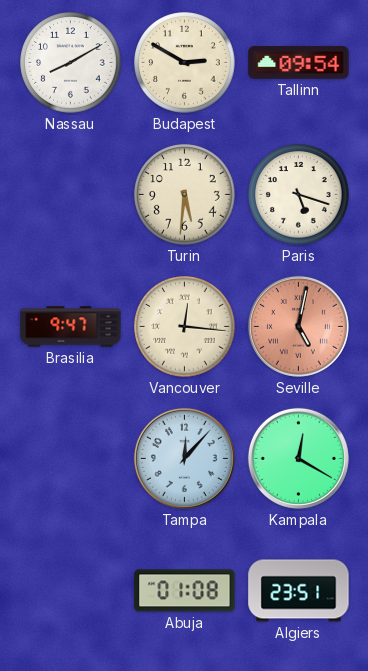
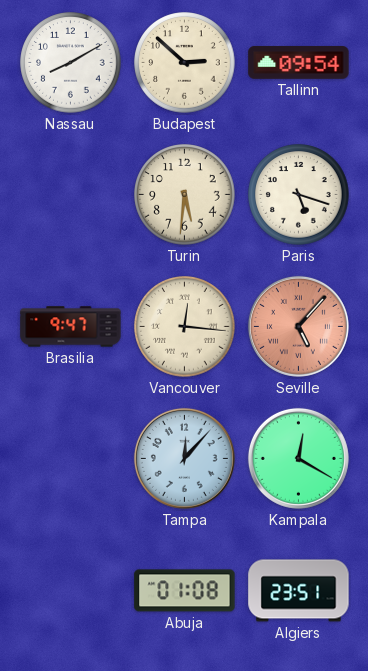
Budapest: 2:50 -> 2:52 (185, 63)
Seville: 5:02 -> 5:07 (298, 326)
